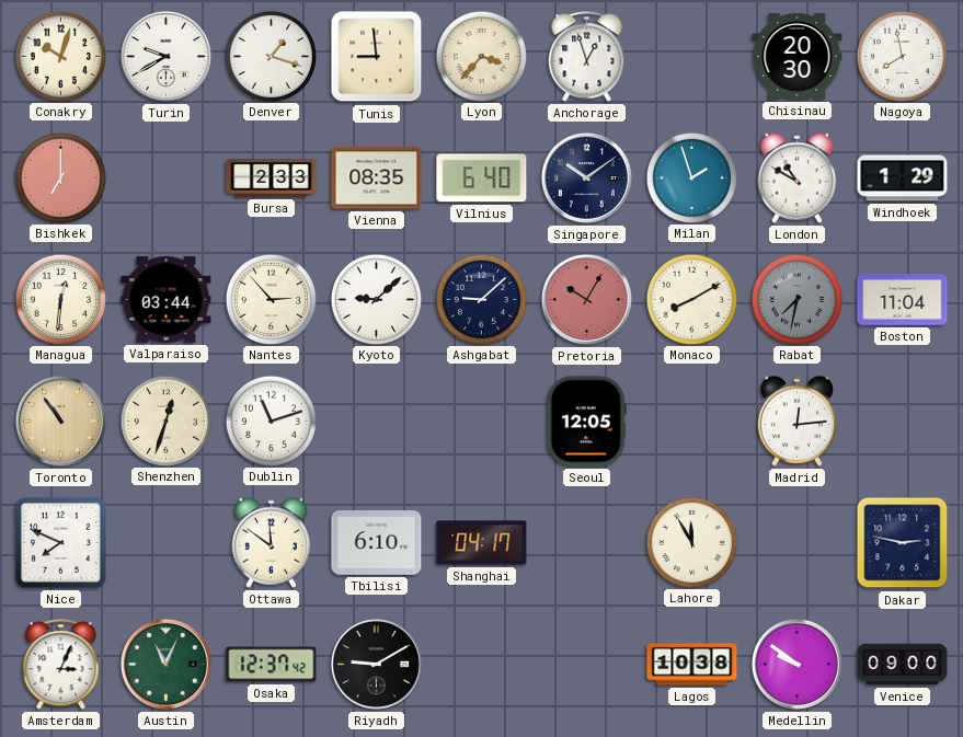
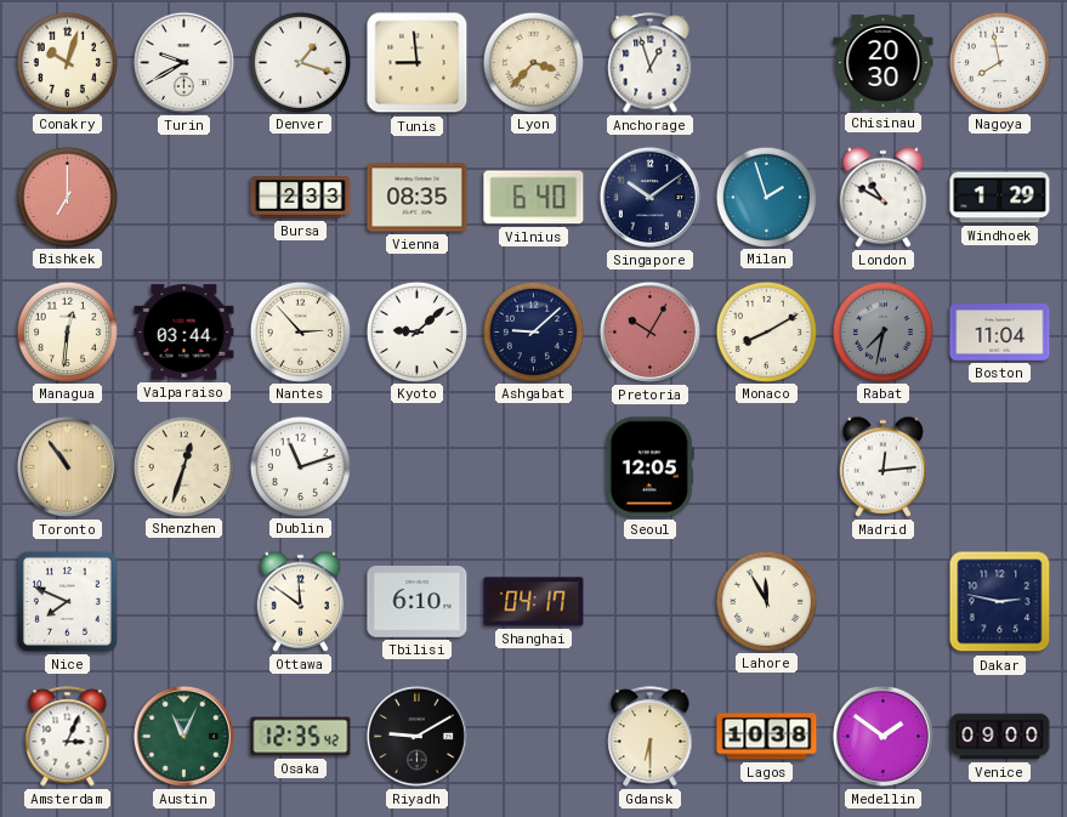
Osaka: 12:37 -> 12:35 (301, 737)
Gdansk: none -> 6:30 (651, 737)
Medellin: 9:51 -> 1:51 (882, 736)
